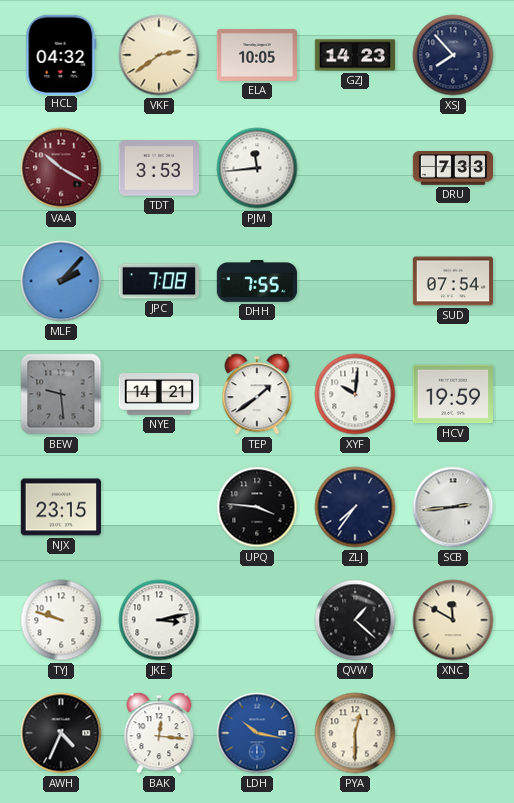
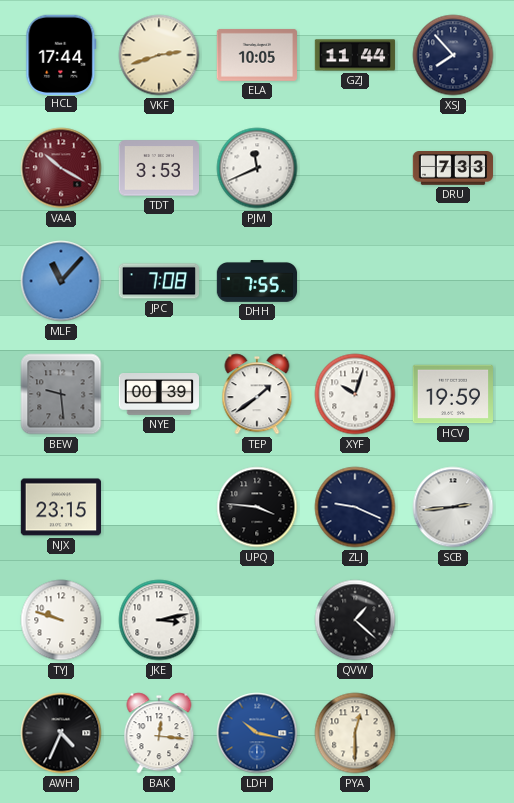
HCL: 04:32 -> 17:44 (61, 54)
VKF: 2:39 -> 2:42 (159, 55)
GZJ: 14:23 -> 11:44 (355, 55)
PJM: 11:44 -> 11:41 (257, 168)
MLF: 2:07 -> 11:07 (61, 281)
SUD: 07:54 -> none (452, 281)
NYE: 14:21 -> 00:39 (159, 395)
XYF: 10:01 -> 10:03 (355, 394)
ZLJ: 7:36 -> 9:19 (355, 507)
XNC: 11:50 -> none (453, 620)
